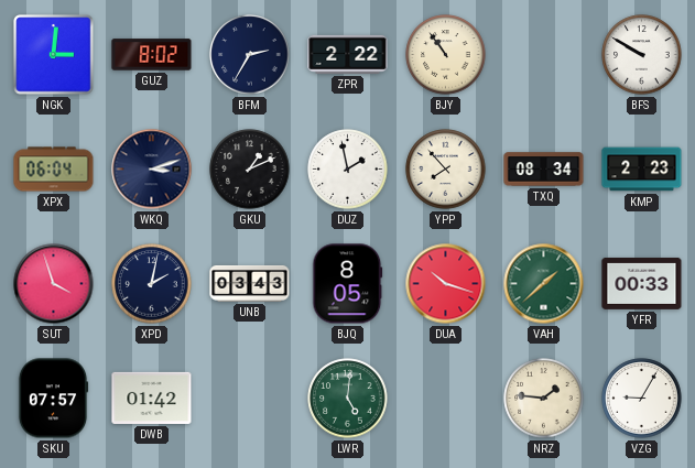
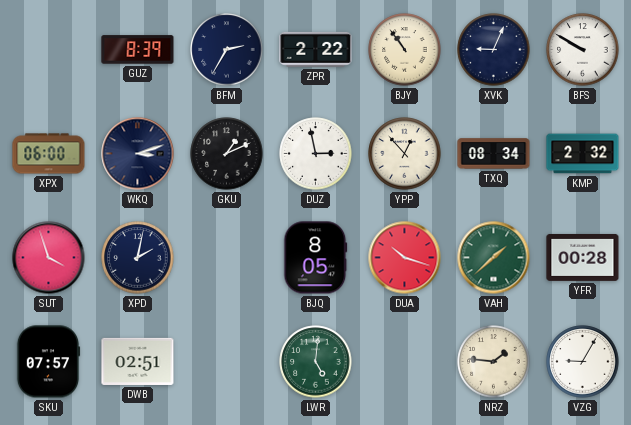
NGK: 3:01 -> none (54, 55)
GUZ: 8:02 -> 8:39 (138, 50)
XVK: none -> 9:04 (494, 50)
XPX: 06:04 -> 06:00 (49, 154)
DUZ: 1:58 -> 2:58 (316, 154)
YPP: 7:53 -> 12:53 (405, 154)
KMP: 2:23 -> 2:32 (583, 154)
UNB: 03:43 -> none (250, 283)
YFR: 00:33 -> 00:28 (583, 257)
DWB: 01:42 -> 02:51 (138, 361)
